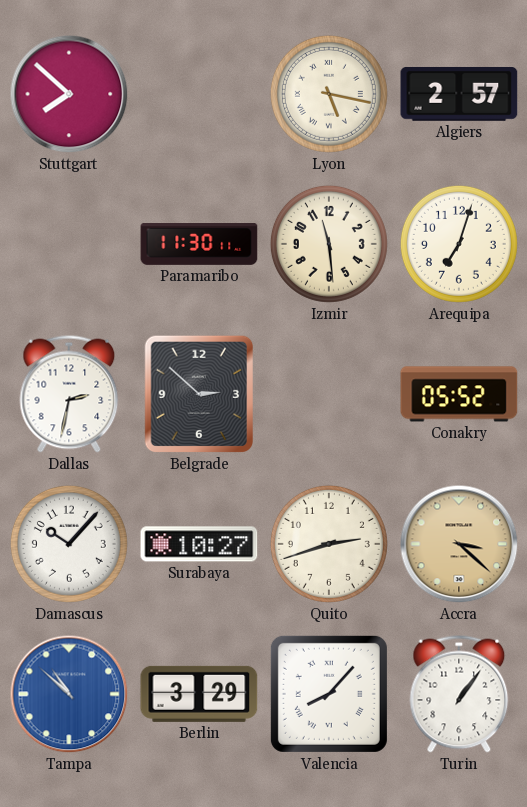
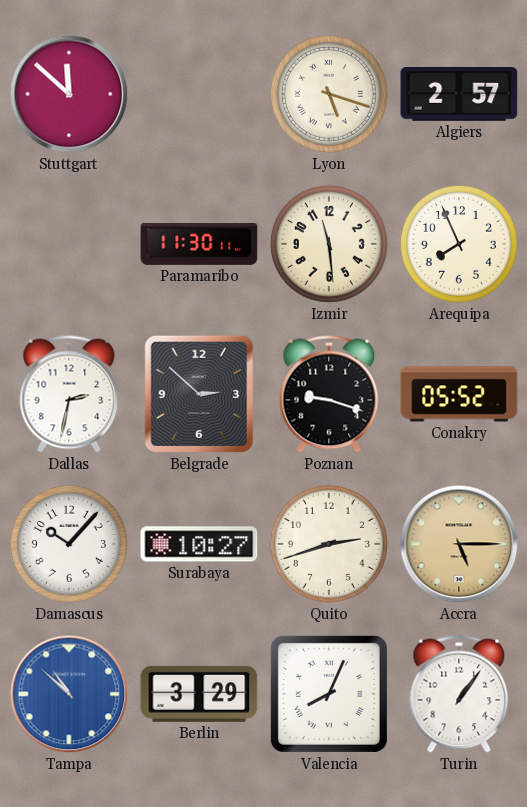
Stuttgart: 7:52 -> 11:52 (69, 94)
Lyon: 5:17 -> 5:18 (329, 94)
Arequipa: 7:03 -> 7:56 (459, 244)
Poznan: none -> 9:18 (329, 394)
Accra: 3:22 -> 5:15 (459, 544)
Valencia: 8:07 -> 8:04 (329, 694)
